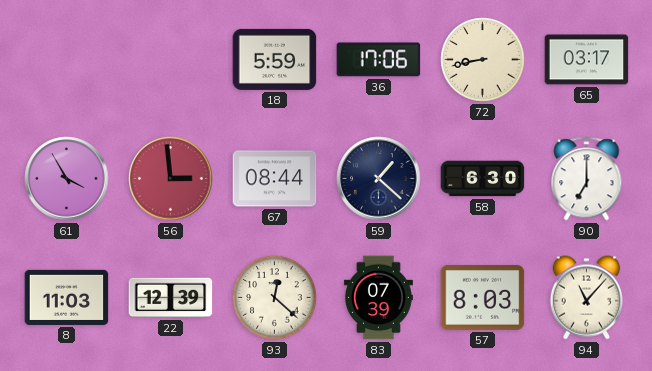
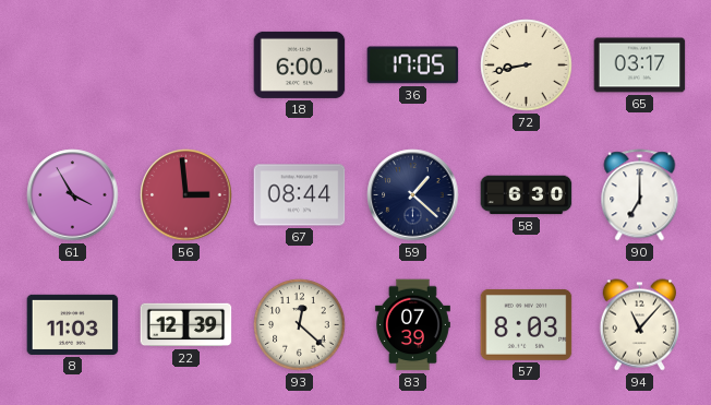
18: 5:59 -> 6:00 (300, 64)
36: 17:06 -> 17:05 (413, 65)
